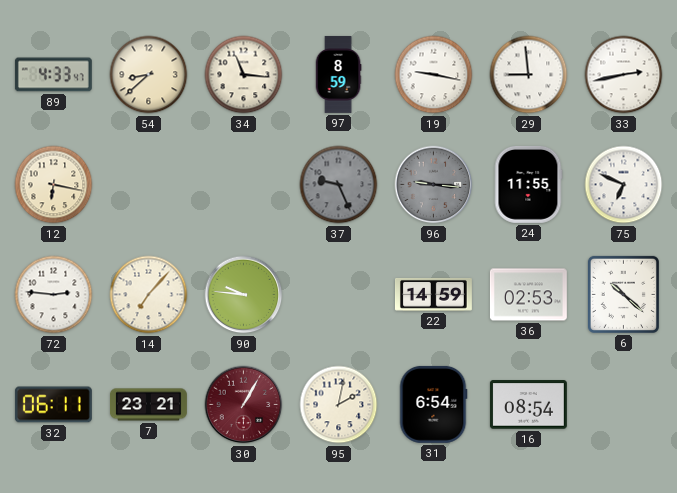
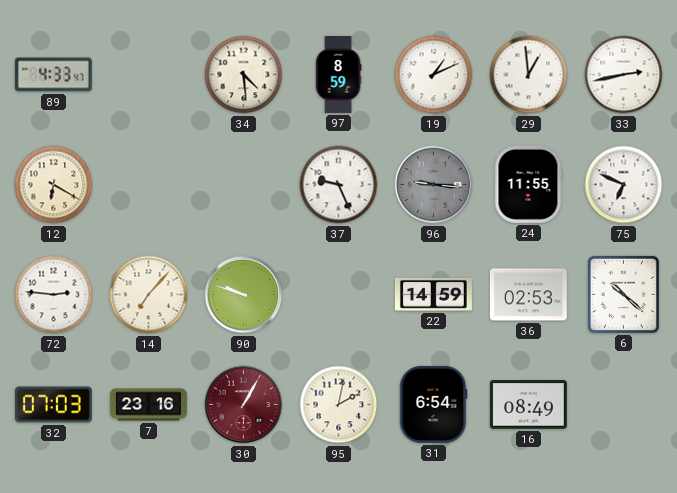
54: 8:38 -> none (149, 75)
34: 11:16 -> 4:29 (244, 75)
19: 9:17 -> 1:11 (434, 75)
29: 8:59 -> 12:59 (529, 75)
12: 6:17 -> 6:20 (54, 185)
37 dial: grey -> white (339, 185)
90: 9:46 -> 9:48 (244, 295)
32: 06:11 -> 07:03 (53, 405)
7: 23:21 -> 23:16 (148, 405)
16: 08:54 -> 08:49 (528, 405)
